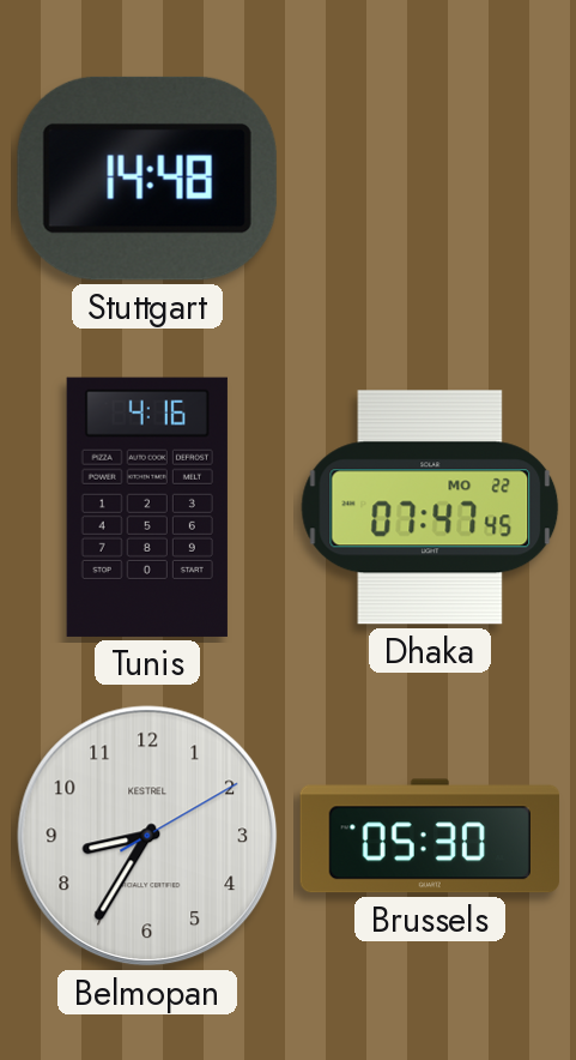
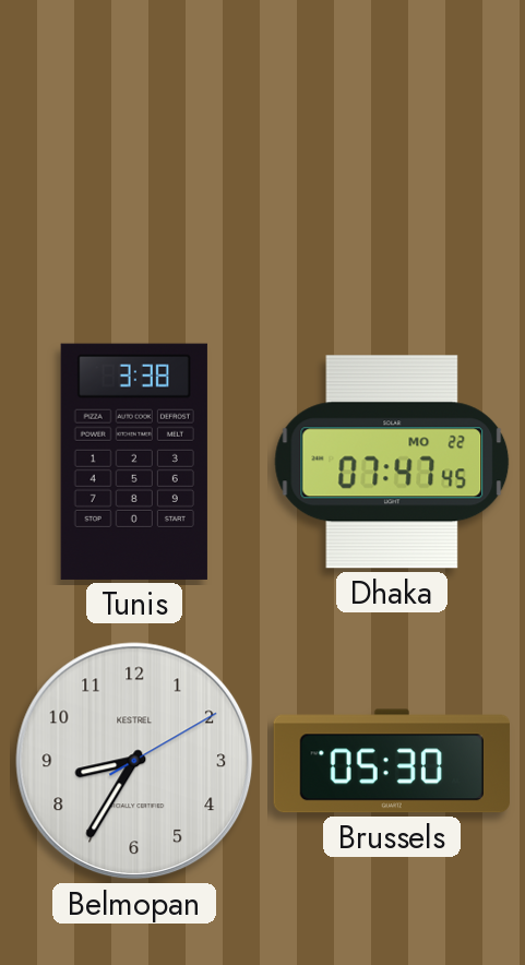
Stuttgart: 14:48 -> none (147, 179)
Tunis: 4:16 -> 3:38 (134, 462)
